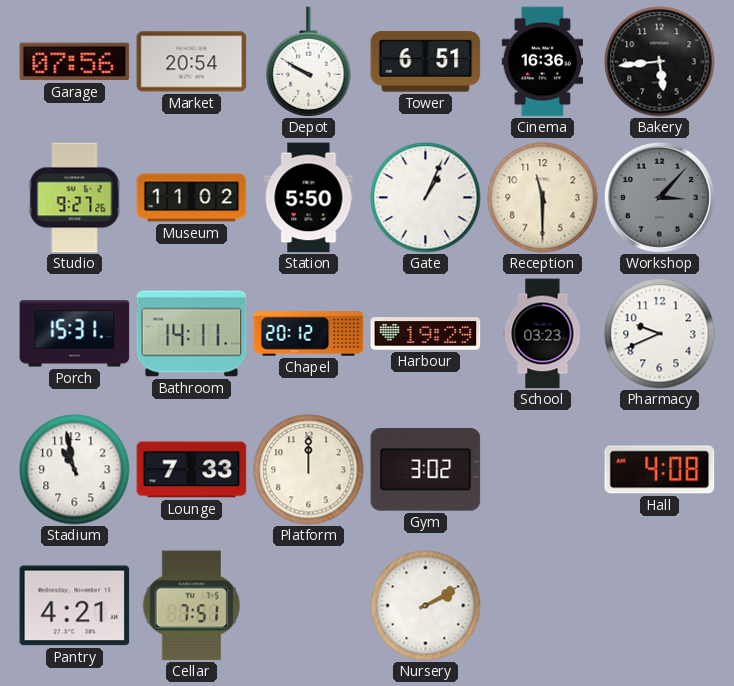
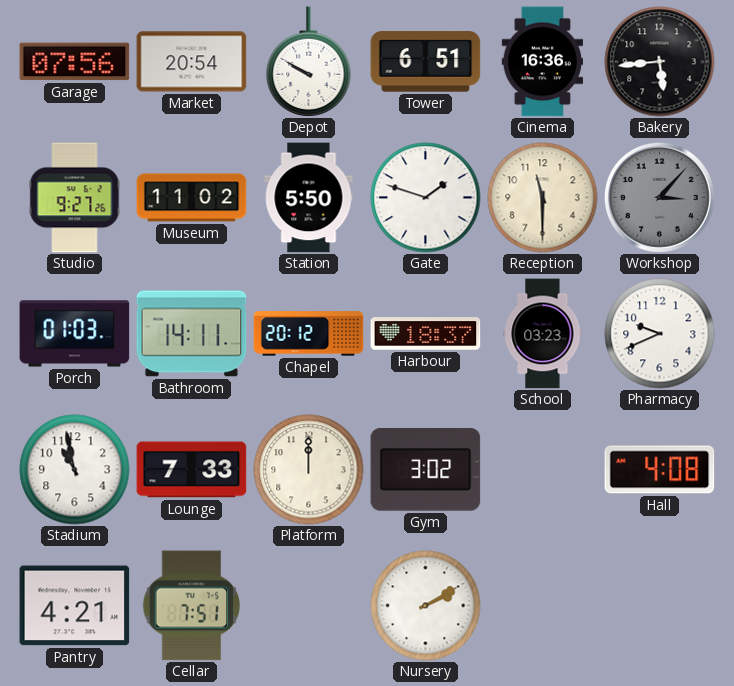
Gate: 1:04 -> 1:48 (426, 198)
Porch: 15:31 -> 01:03 (75, 334)
Harbour: 19:29 -> 18:37 (426, 334)
